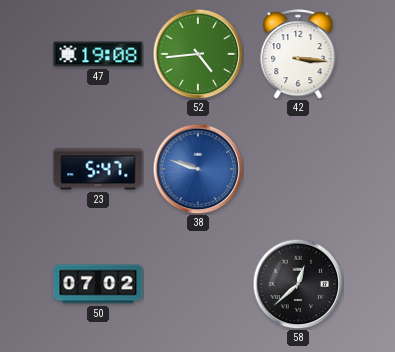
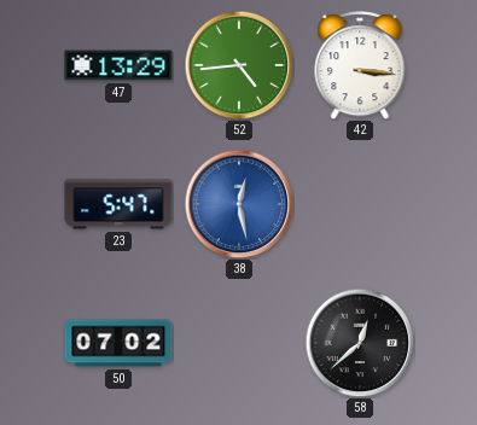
47: 19:08 -> 13:29 (118, 65)
38: 9:48 -> 12:28 (239, 204)
